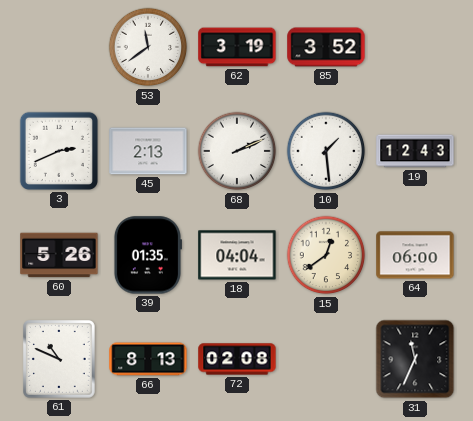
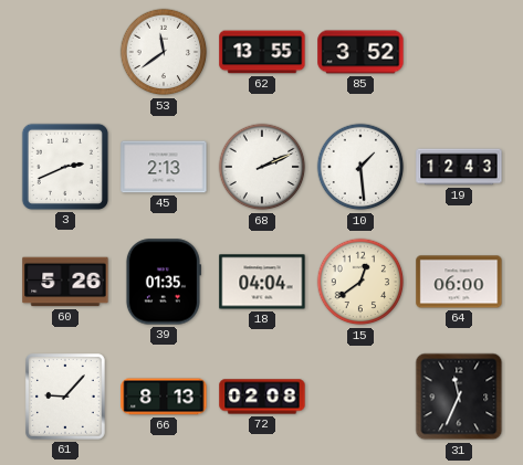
62: 3:19 -> 13:55 (262, 52)
61: 10:49 -> 9:07 (66, 398)
